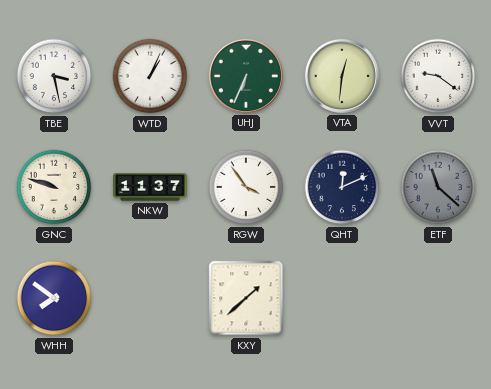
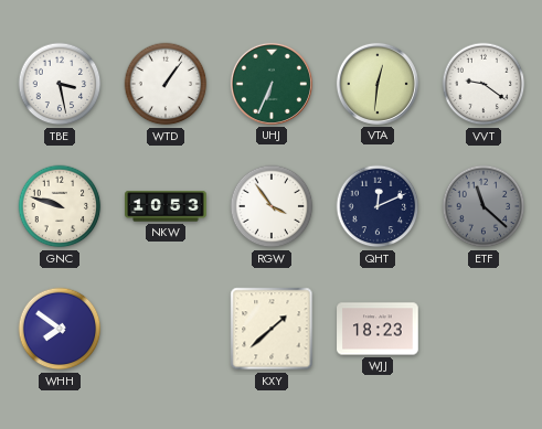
WTD: 1:04 -> 1:06 (166, 84)
NKW: 11:37 -> 10:53 (166, 206)
WJJ: none -> 18:23 (378, 329)
